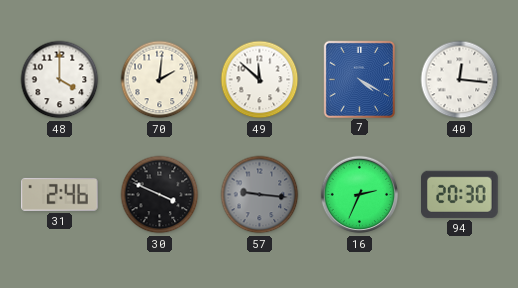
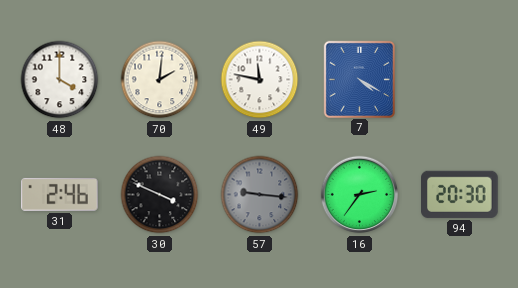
49: 11:52 -> 11:47 (260, 80)
40: 12:16 -> none (460, 80)
16: 2:34 -> 2:36 (360, 195)
